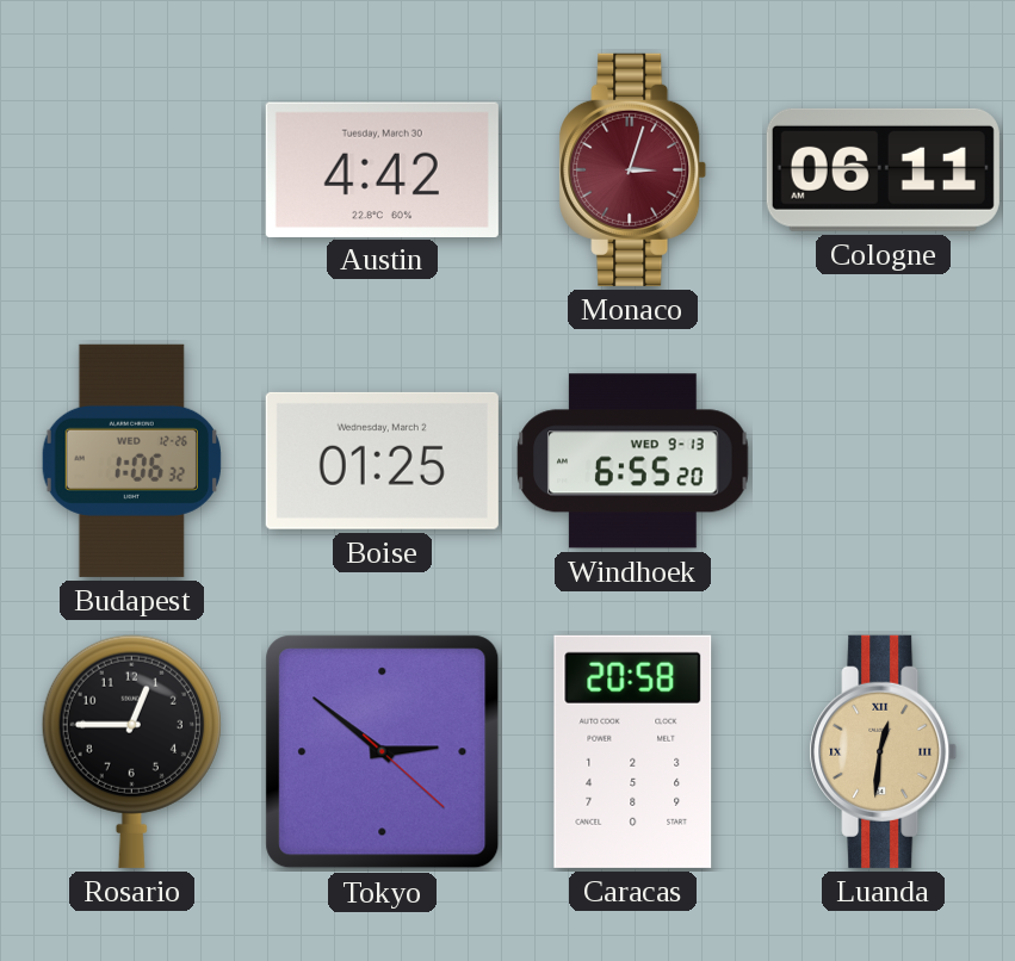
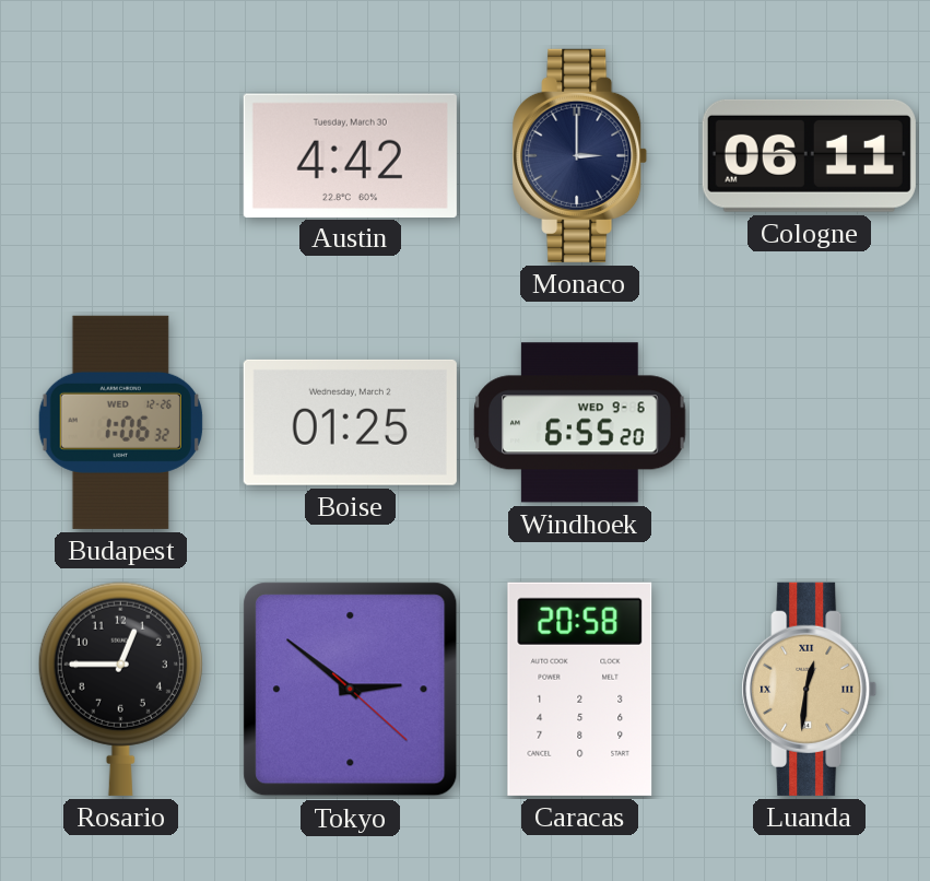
Monaco: 3:03 -> 3:00 (580, 155)
Monaco dial: burgundy -> navy (580, 155)
Windhoek date: WED 9-13 -> WED 9-6 (580, 423)
